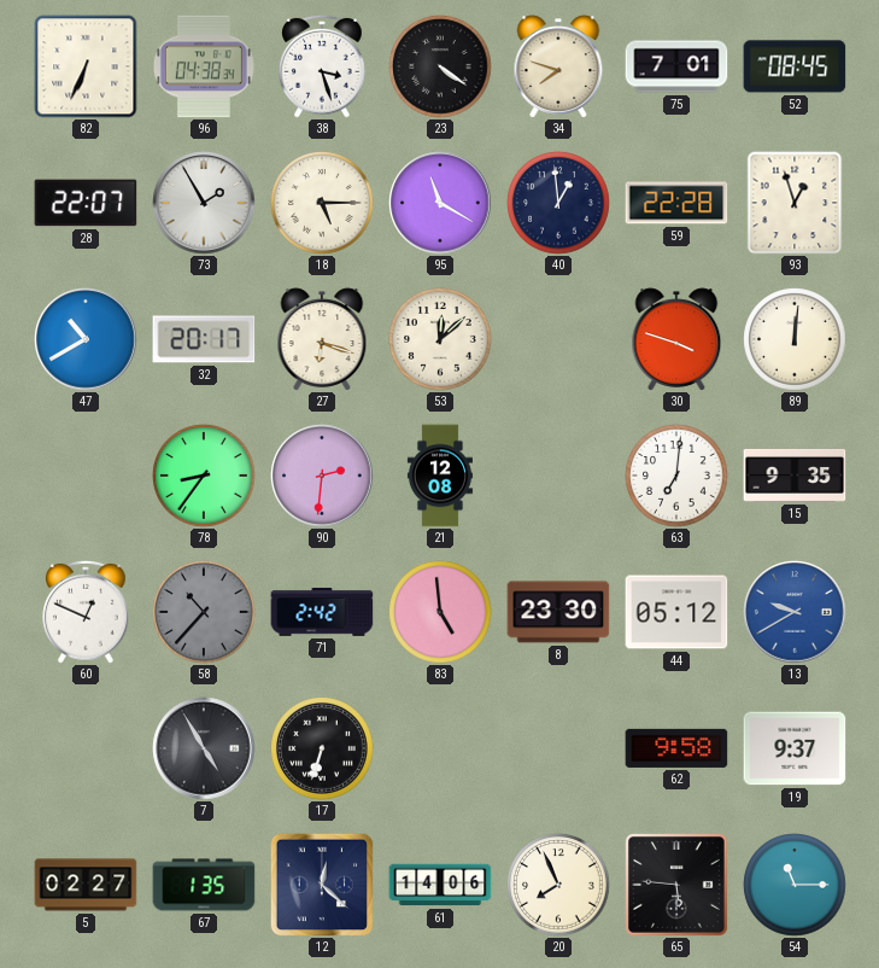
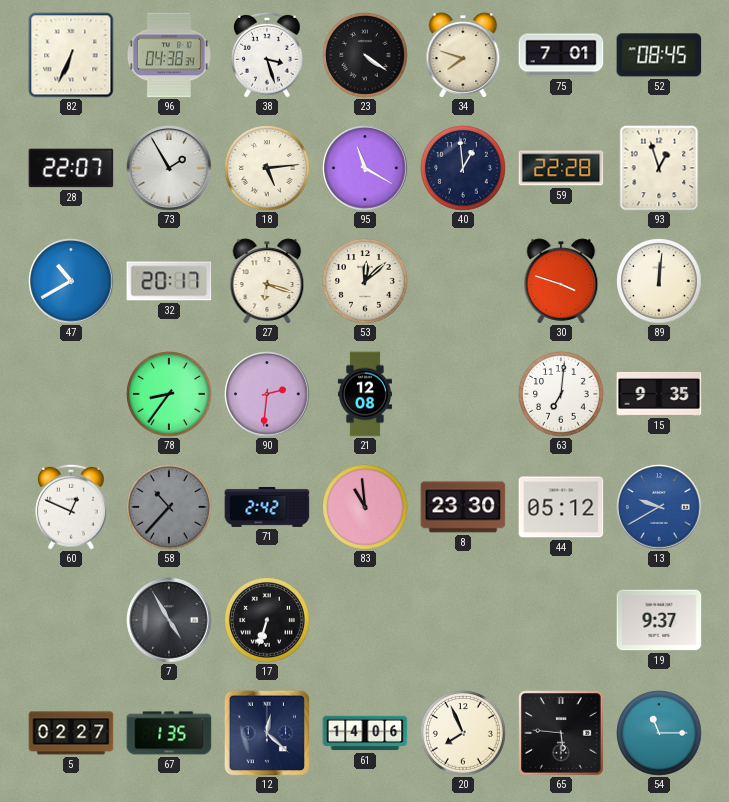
18: 5:15 -> 5:14 (267, 168)
83: 4:59 -> 10:59 (365, 507)
62: 9:58 -> none (676, 748)
